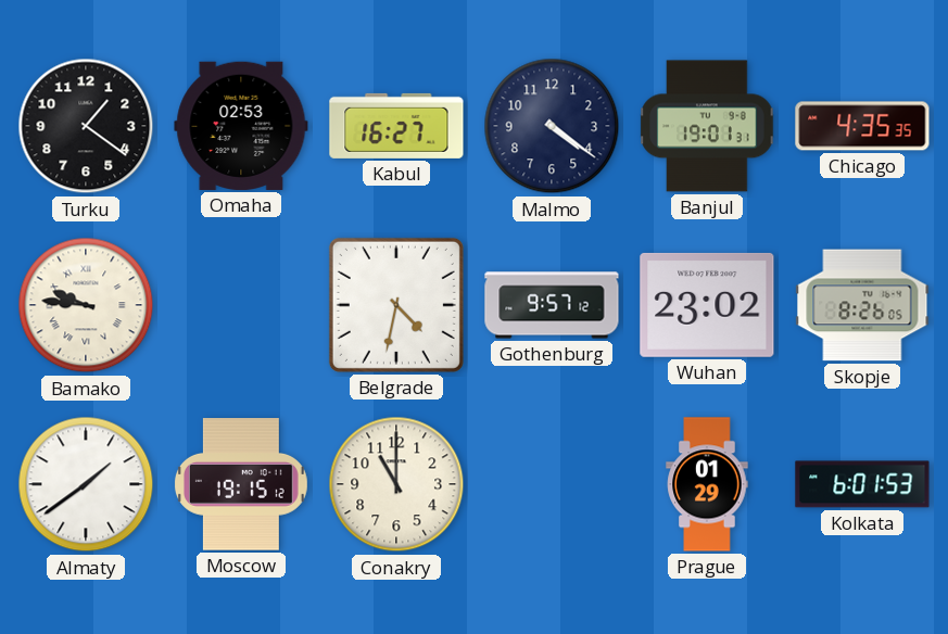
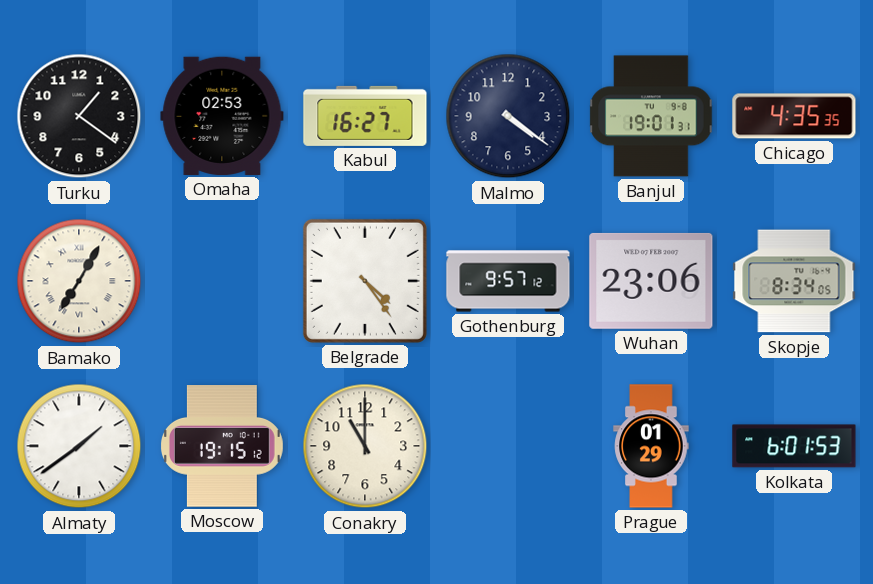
Bamako: 9:46 -> 7:05 (79, 281)
Belgrade: 4:32 -> 4:24 (365, 281)
Wuhan: 23:02 -> 23:06 (651, 281)
Skopje: 8:26 -> 8:34 (794, 281)
